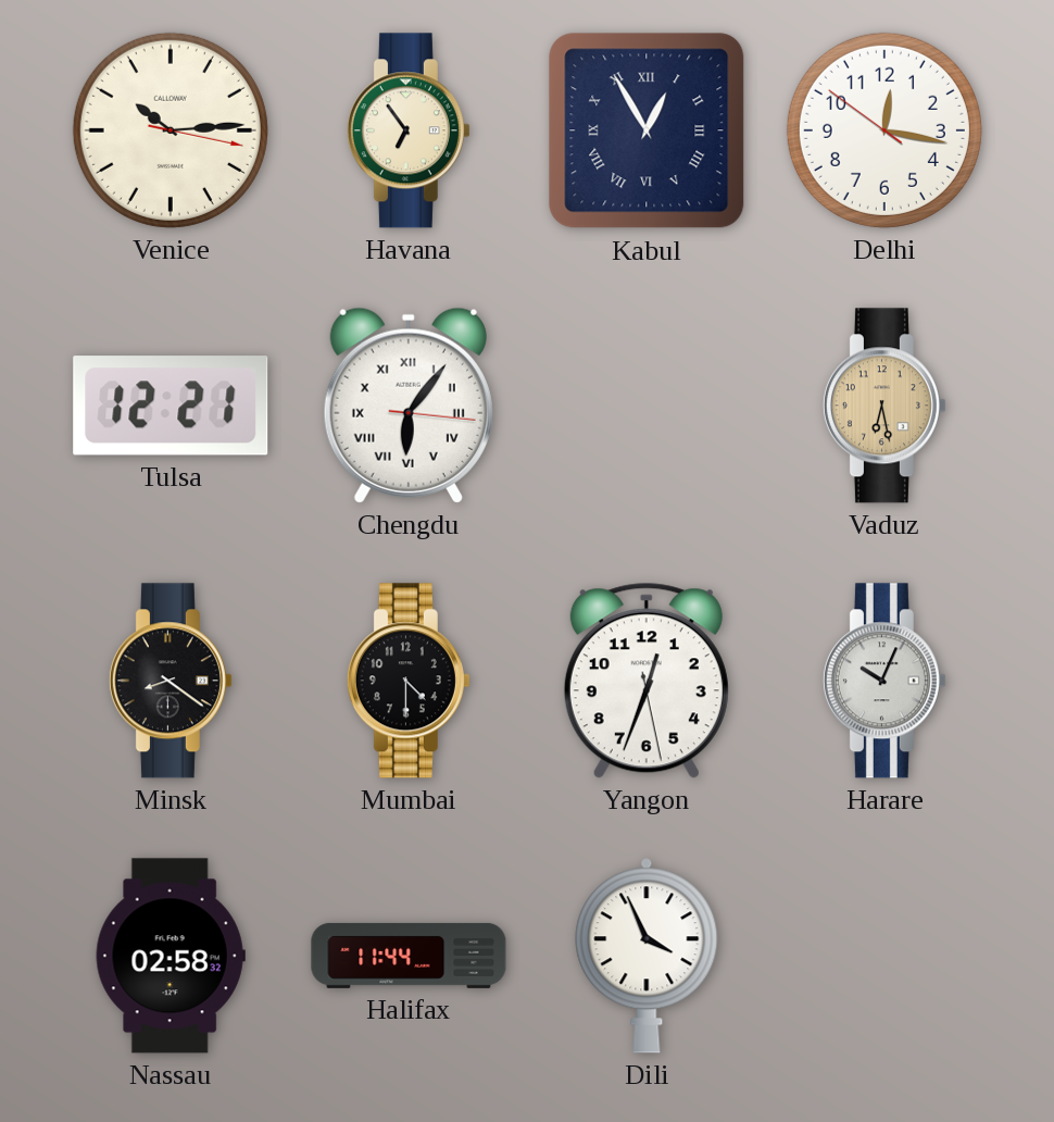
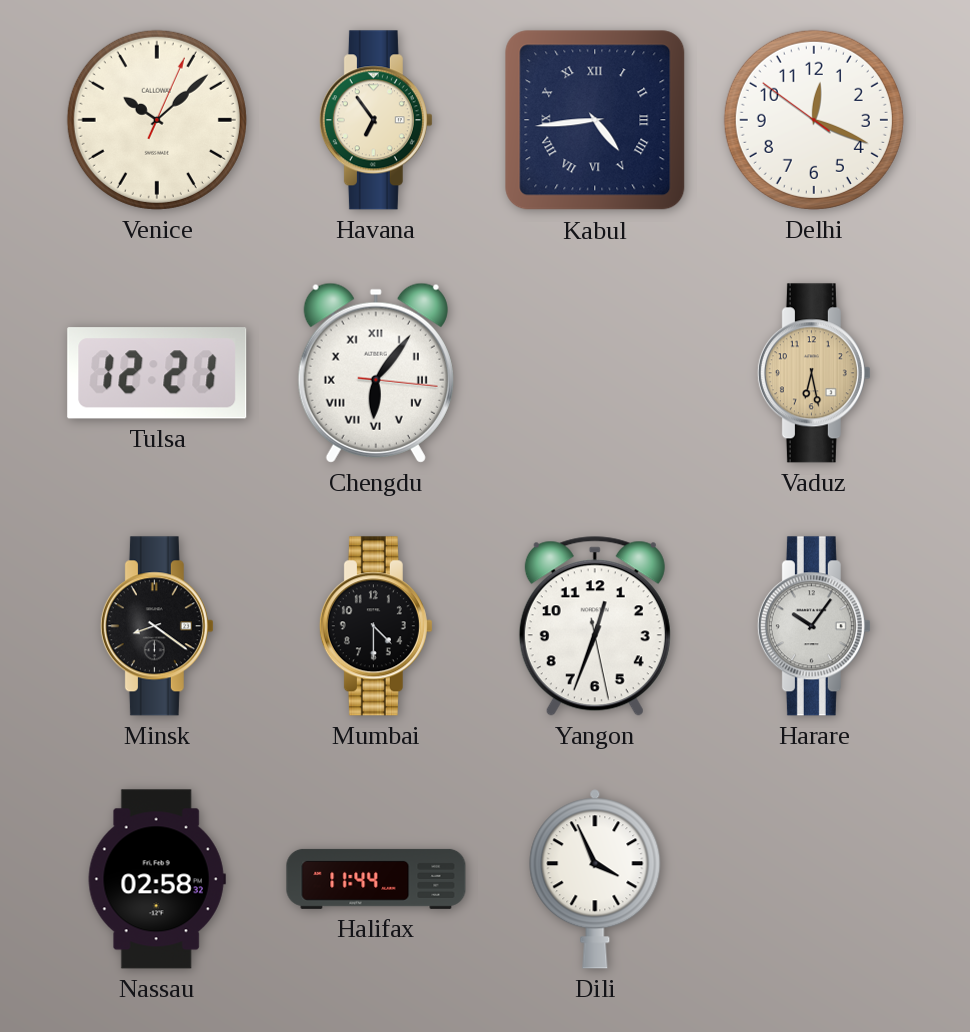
Venice: 10:14 -> 10:08 (157, 120)
Kabul: 12:55 -> 4:44 (595, 120)
Delhi: 12:16 -> 12:18 (814, 120)
Harare: 10:04 -> 10:06 (814, 626)
